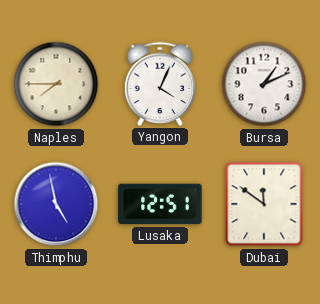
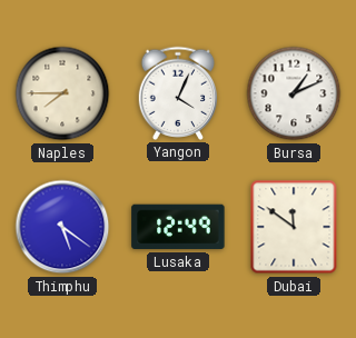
Thimphu: 4:58 -> 5:21 (62, 227)
Lusaka: 12:51 -> 12:49 (178, 227)
